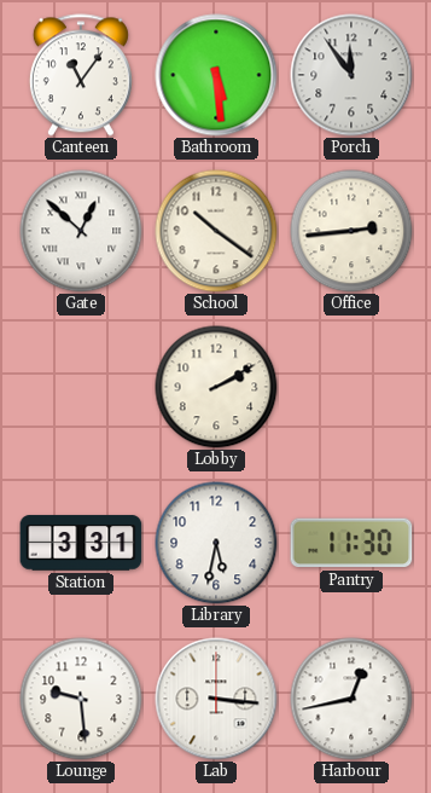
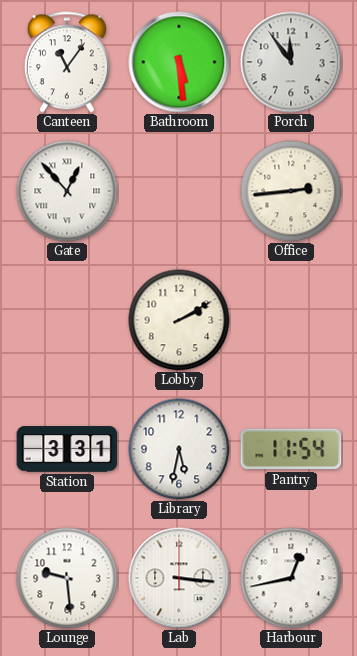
Gate: 12:52 -> 12:53 (67, 191)
School: 10:21 -> none (216, 231)
Pantry: 11:30 -> 11:54 (291, 449)
